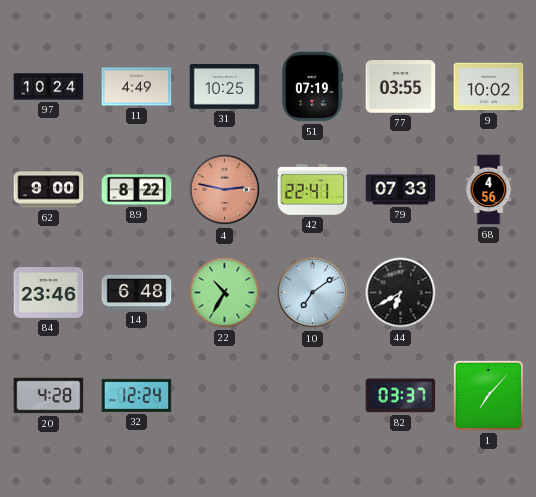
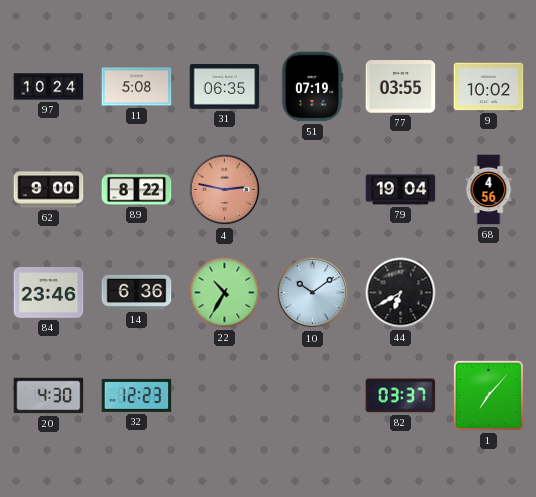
11: 4:49 -> 5:08 (137, 87)
31: 10:25 -> 06:35 (225, 87)
42: 22:41 -> none (313, 190)
79: 07:33 -> 19:04 (401, 190)
14: 6:48 -> 6:36 (137, 292)
10: 7:09 -> 10:09 (313, 293)
20: 4:28 -> 4:30 (49, 396)
32: 12:24 -> 12:23 (137, 395)
